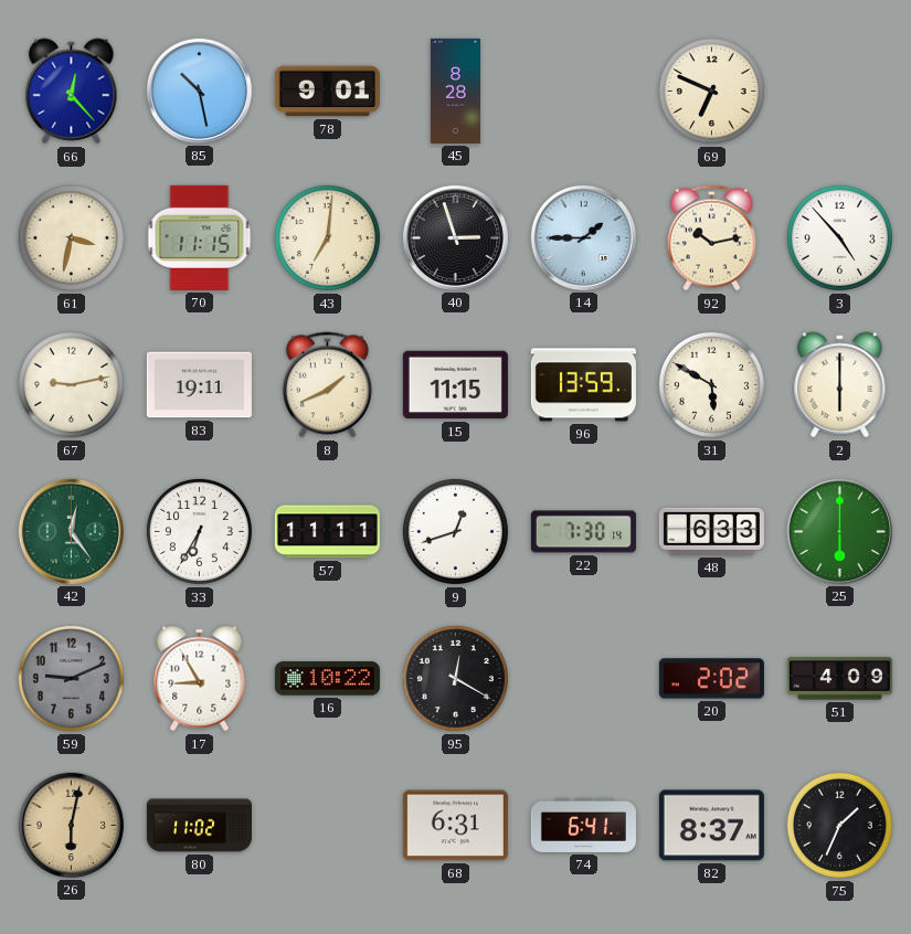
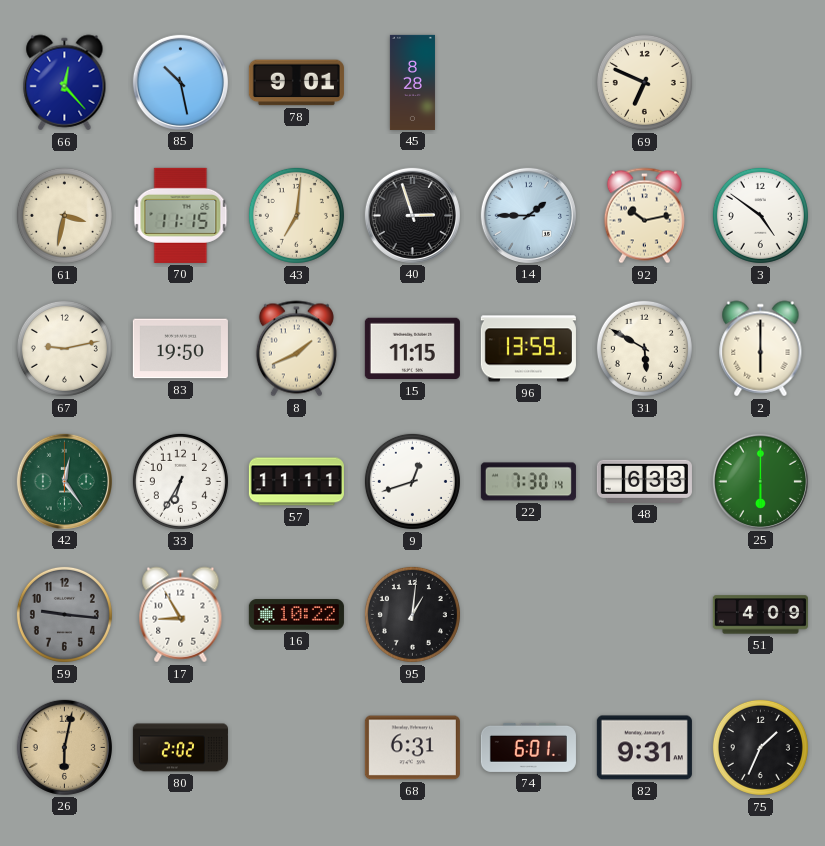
3: 4:53 -> 4:51 (760, 215)
83: 19:11 -> 19:50 (180, 349)
59: 9:11 -> 9:16 (64, 614)
95: 12:20 -> 1:01 (412, 614)
20: 2:02 -> none (711, 679)
80: 11:02 -> 2:02 (180, 748)
74: 6:41 -> 6:01 (528, 747)
82: 8:37 -> 9:31 (644, 748)
